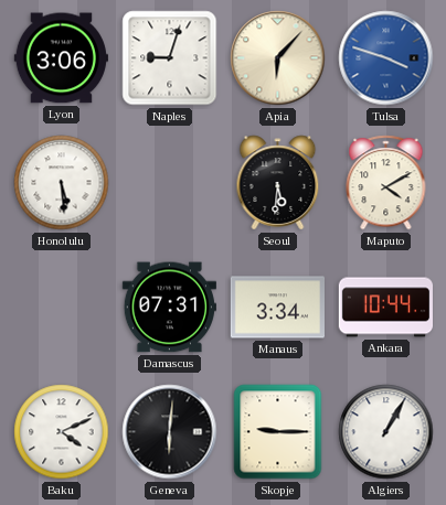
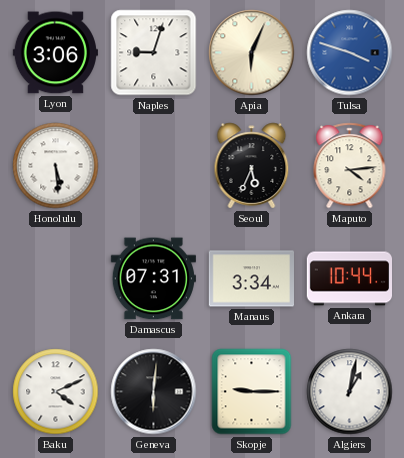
Apia: 6:07 -> 6:04 (252, 53)
Seoul: 5:31 -> 5:34 (252, 166)
Maputo: 4:10 -> 4:14 (350, 166)
Algiers: 1:05 -> 1:02 (350, 392)
